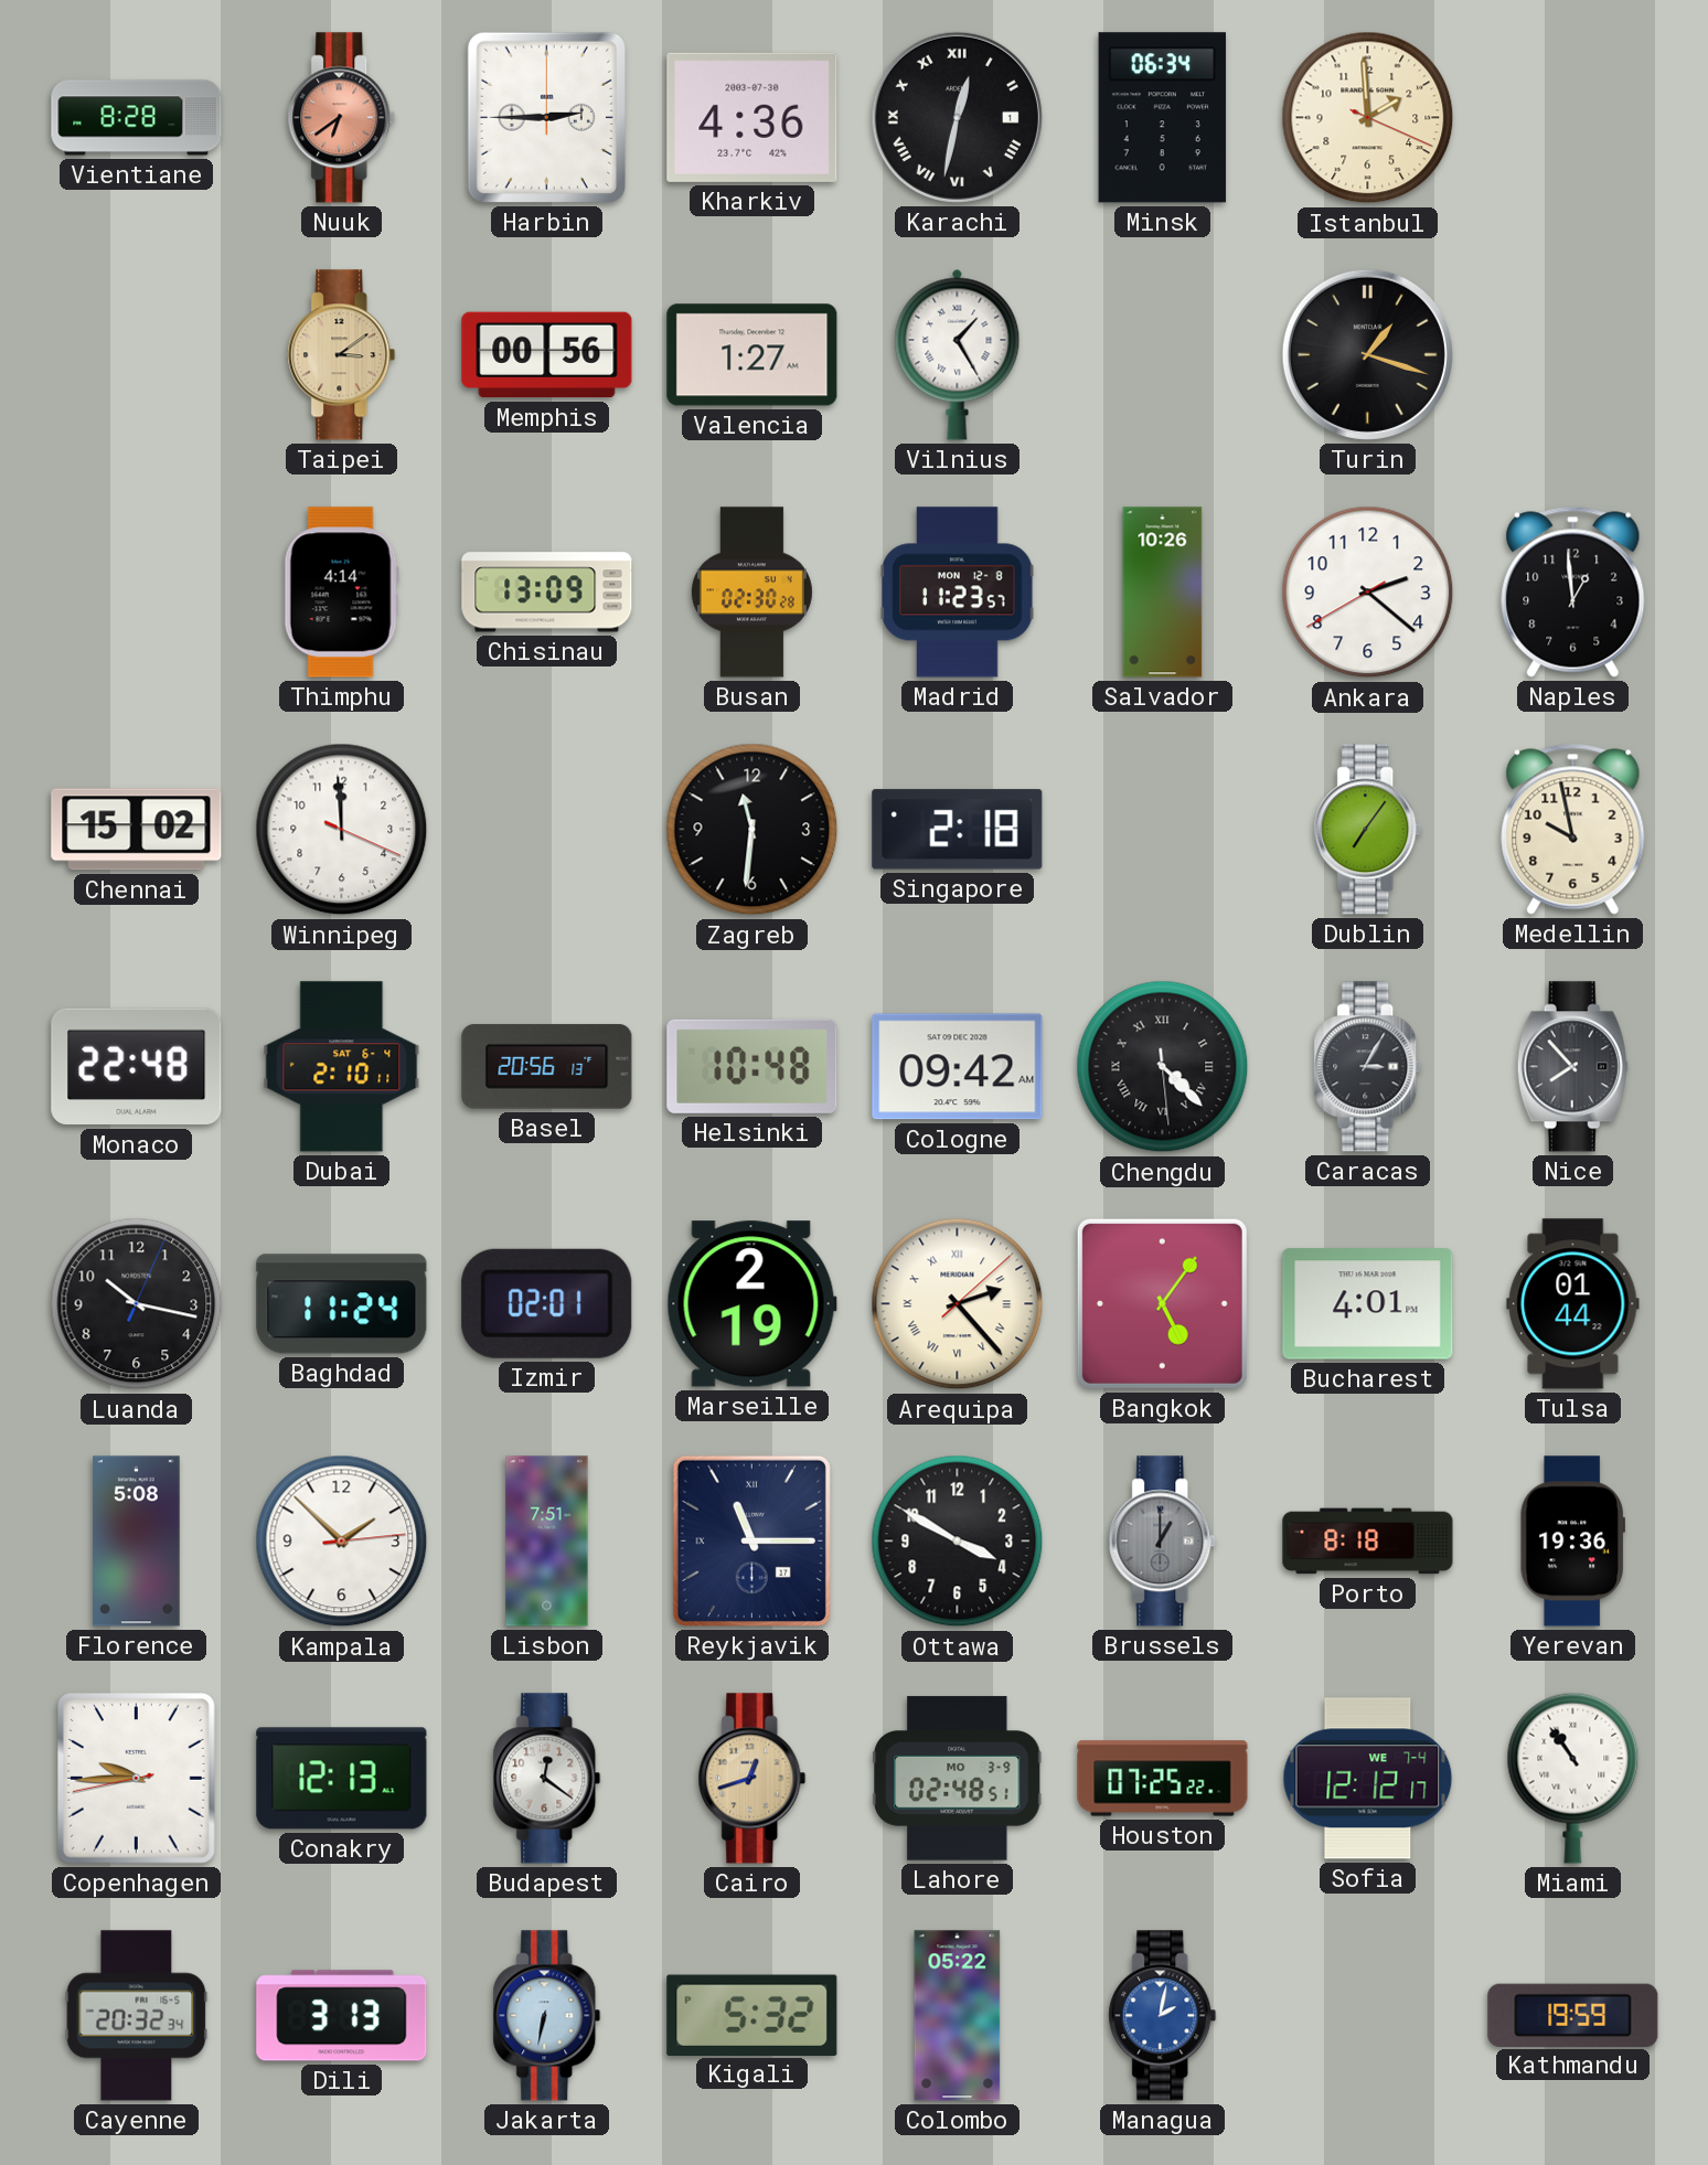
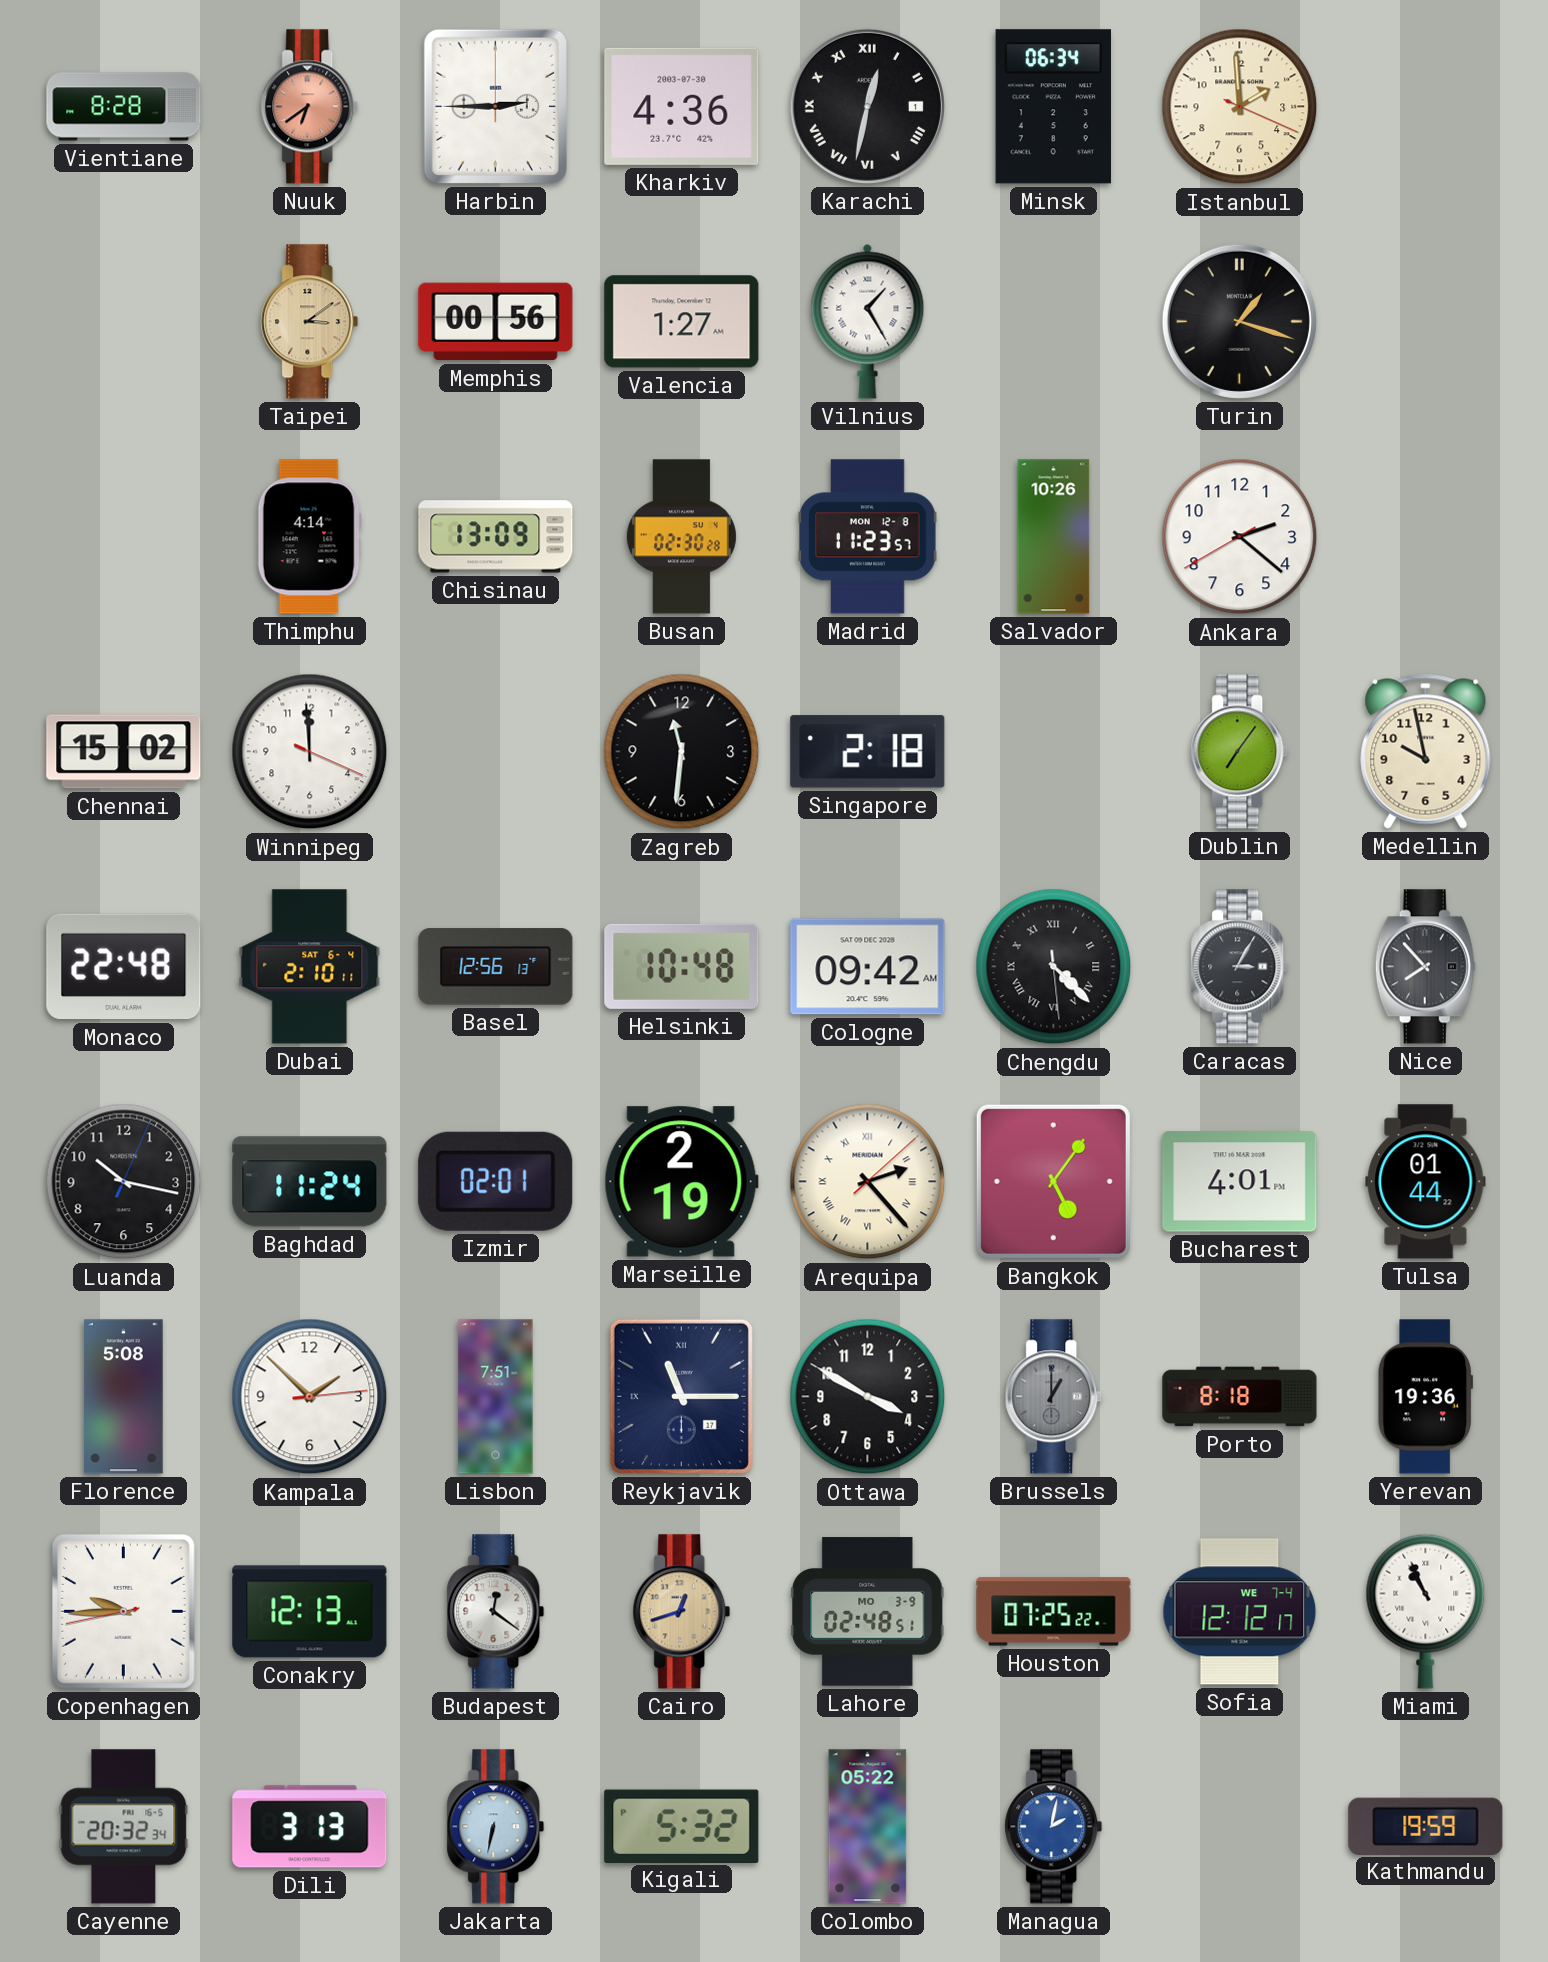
Naples: 12:59 -> none (1573, 591)
Basel: 20:56 -> 12:56 (496, 967)
Miami: 10:54 -> 10:56 (1426, 1611)
